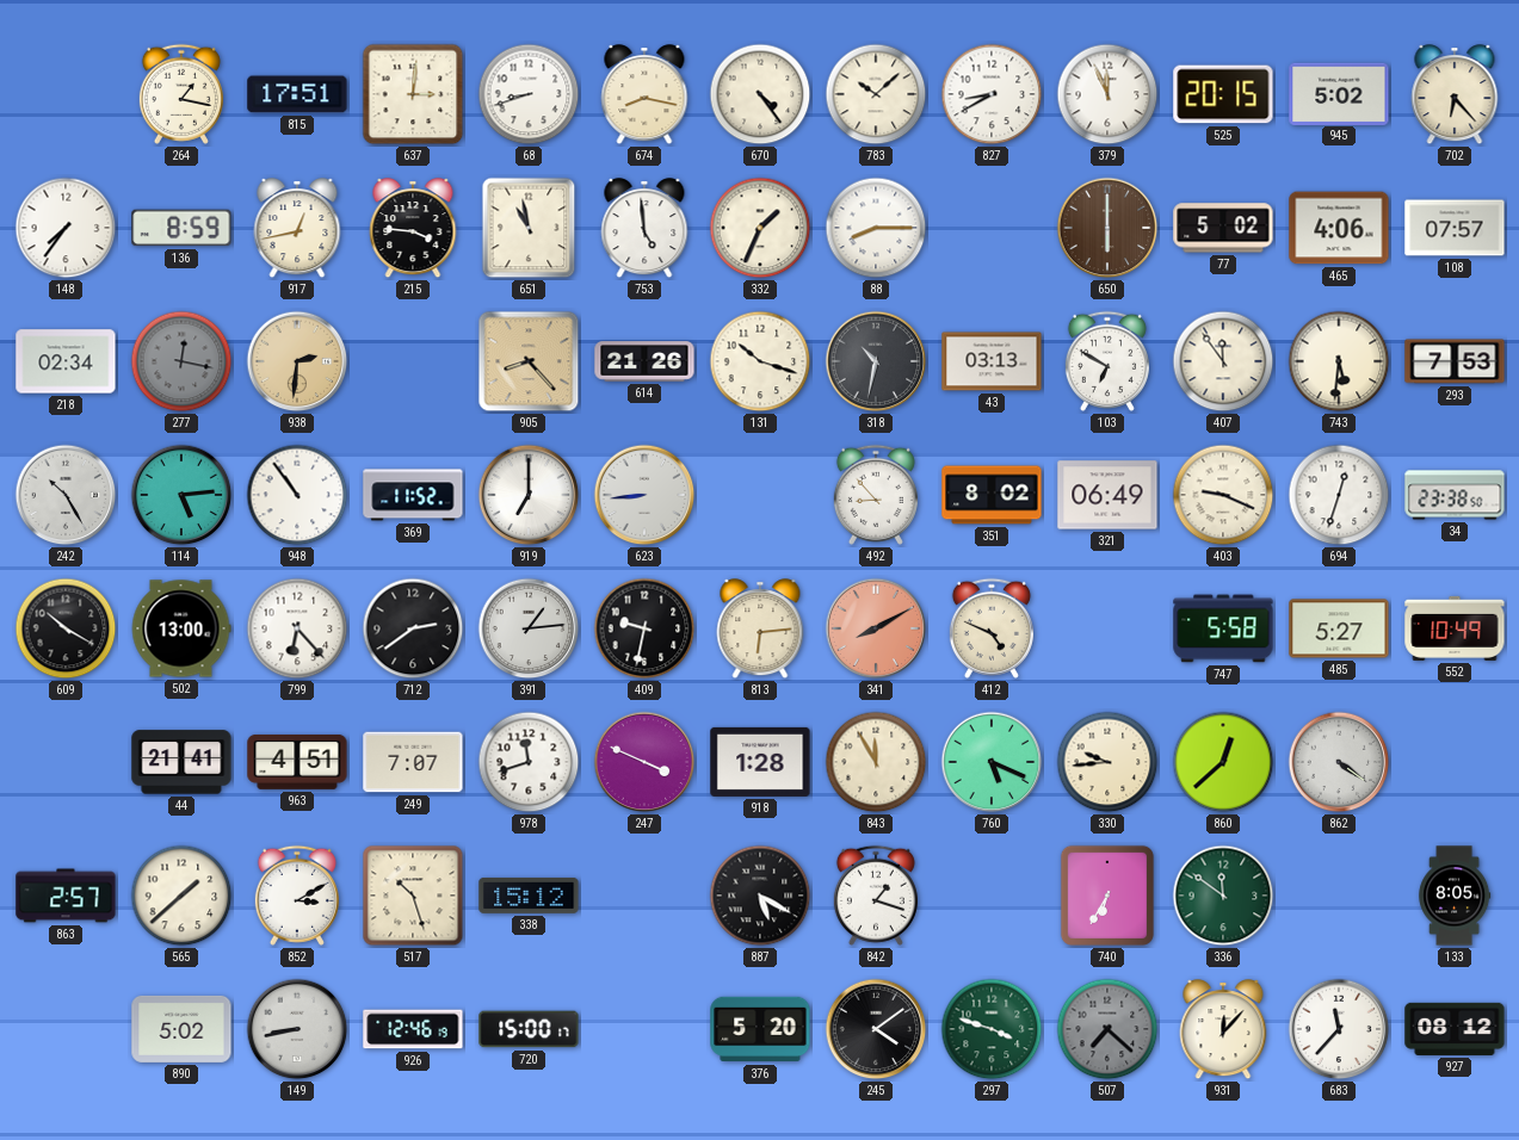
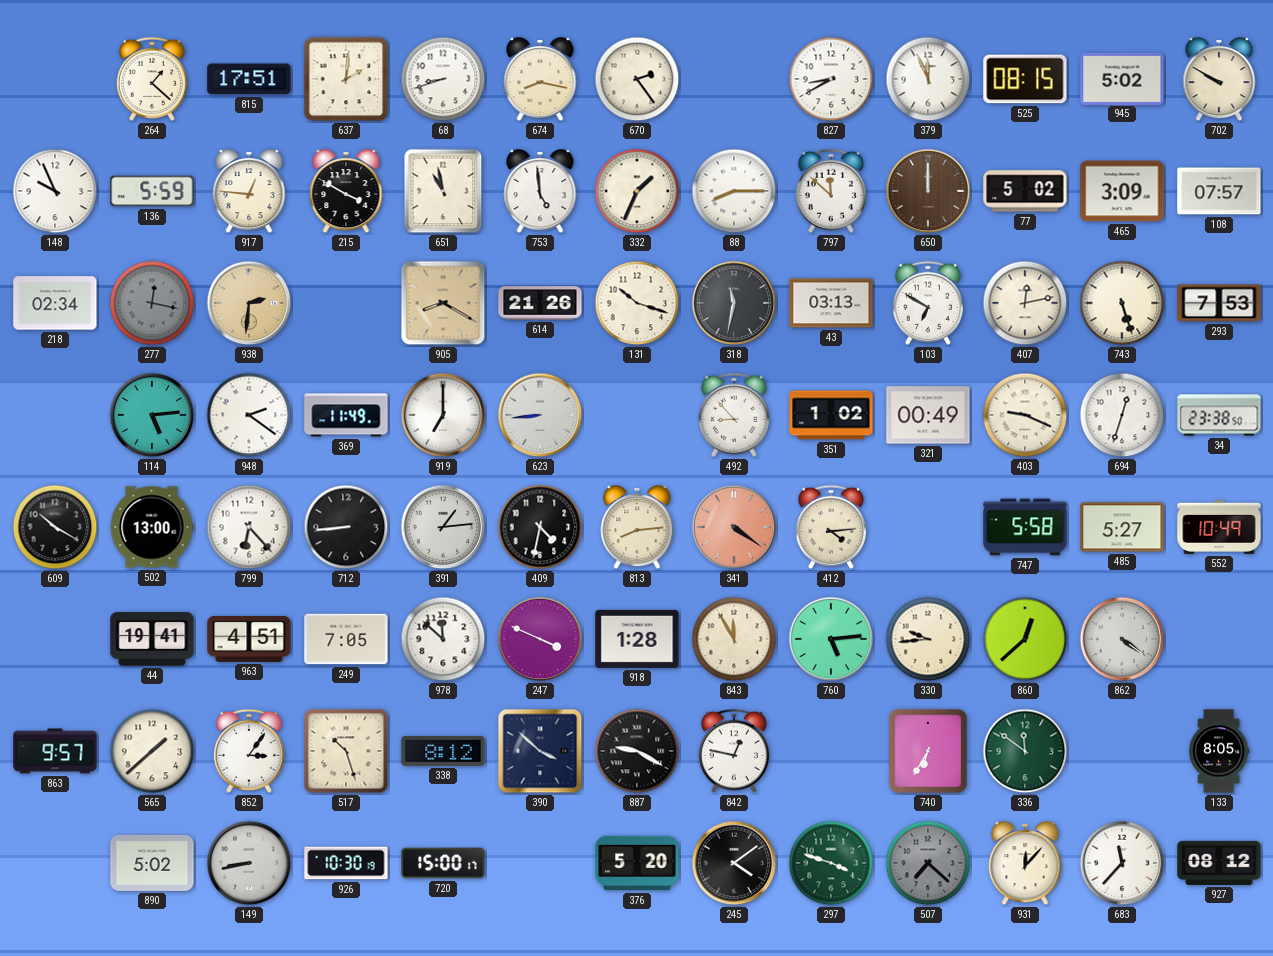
264: 1:17 -> 1:22 (152, 79)
637: 3:01 -> 2:01 (346, 79)
670: 4:24 -> 2:24 (637, 79)
783: 10:08 -> none (876, 94)
525: 20:15 -> 08:15 (1025, 79)
702: 6:23 -> 9:50 (1219, 80)
148: 7:36 -> 9:56 (55, 191)
136: 8:59 -> 5:59 (152, 191)
917: 12:43 -> 12:46 (249, 192)
215: 3:46 -> 3:50 (346, 192)
797: none -> 11:52 (831, 191)
650: 6:00 -> 12:00 (928, 191)
465: 4:06 -> 3:09 (1122, 191)
905: 8:23 -> 8:20 (443, 303)
318: 10:32 -> 11:32 (734, 303)
407: 11:54 -> 12:13 (1025, 303)
743: 5:31 -> 5:27 (1122, 303)
242: 10:25 -> none (66, 495)
948: 10:54 -> 2:21 (249, 415)
369: 11:52 -> 11:49 (346, 415)
351: 8:02 -> 1:02 (831, 415)
321: 06:49 -> 00:49 (928, 415)
712: 2:39 -> 8:44 (346, 527)
409: 9:32 -> 4:32 (540, 527)
813: 6:14 -> 8:14 (637, 528)
341: 8:10 -> 4:21 (734, 527)
412: 4:49 -> 4:14 (831, 527)
44: 21:41 -> 19:41 (152, 639)
249: 7:07 -> 7:05 (346, 639)
978: 11:42 -> 11:52 (443, 639)
760: 5:19 -> 5:14 (831, 639)
863: 2:57 -> 9:57 (55, 751)
852: 3:10 -> 3:06 (249, 751)
338: 15:12 -> 8:12 (443, 751)
390: none -> 3:52 (540, 751)
887: 5:20 -> 9:20 (637, 751)
842: 1:18 -> 12:47 (734, 751)
926: 12:46 -> 10:30 (346, 863)
